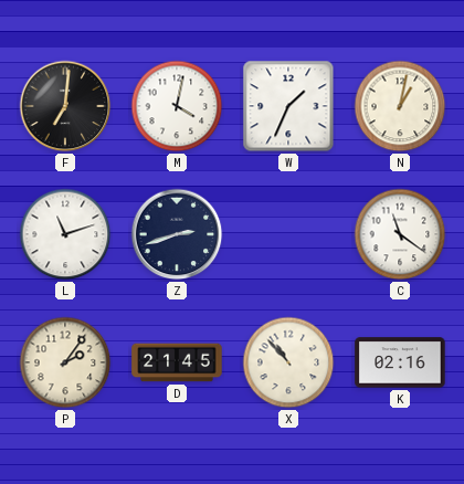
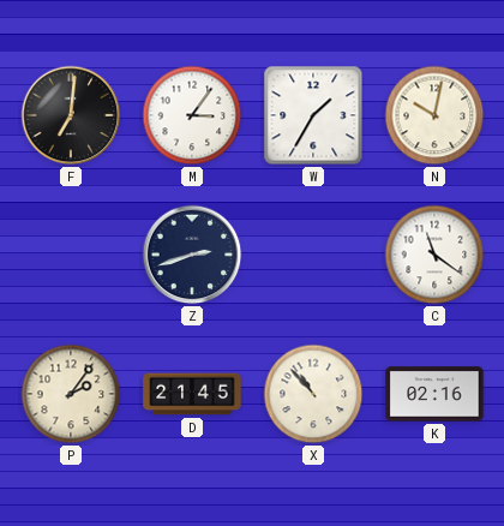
M: 4:02 -> 3:06 (192, 115)
W: 1:34 -> 1:35 (313, 115)
N: 1:02 -> 10:02 (434, 115)
L: 11:12 -> none (65, 234)
